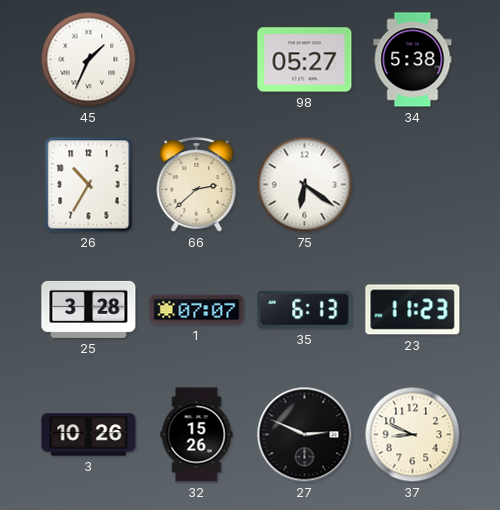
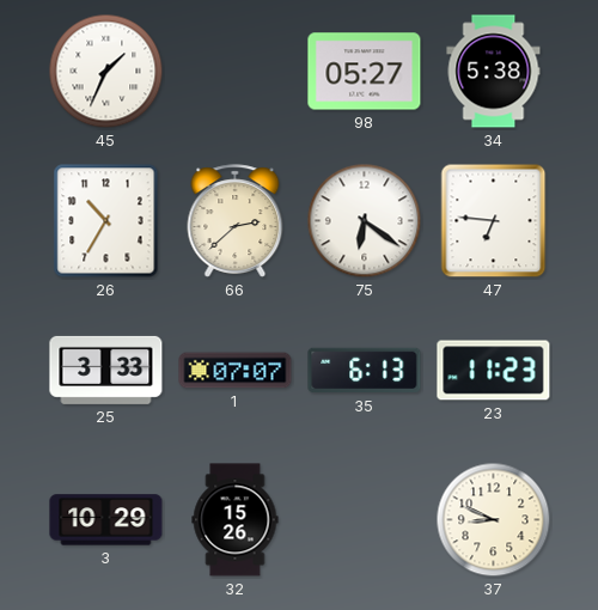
47: none -> 6:46 (494, 221)
25: 3:28 -> 3:33 (106, 370)
3: 10:26 -> 10:29 (106, 520)
27: 2:49 -> none (305, 435)
